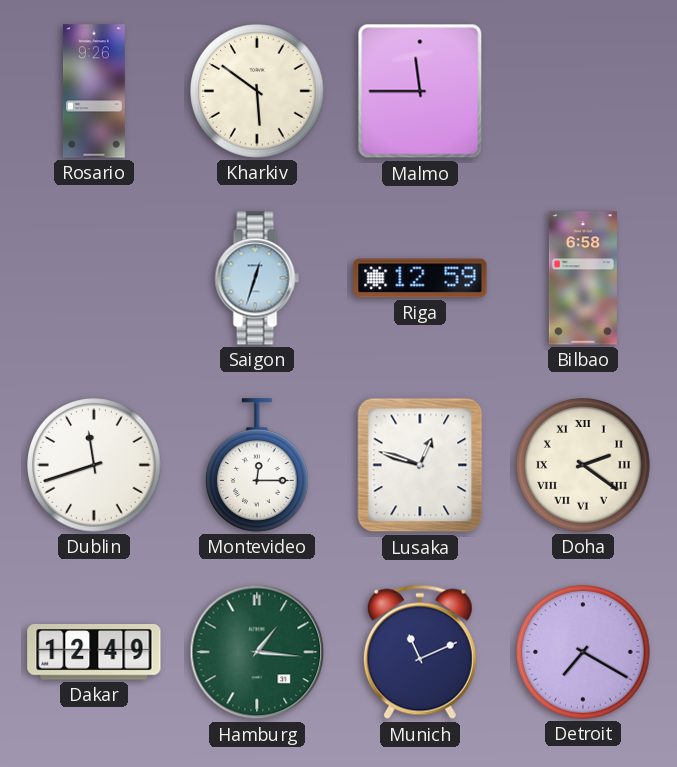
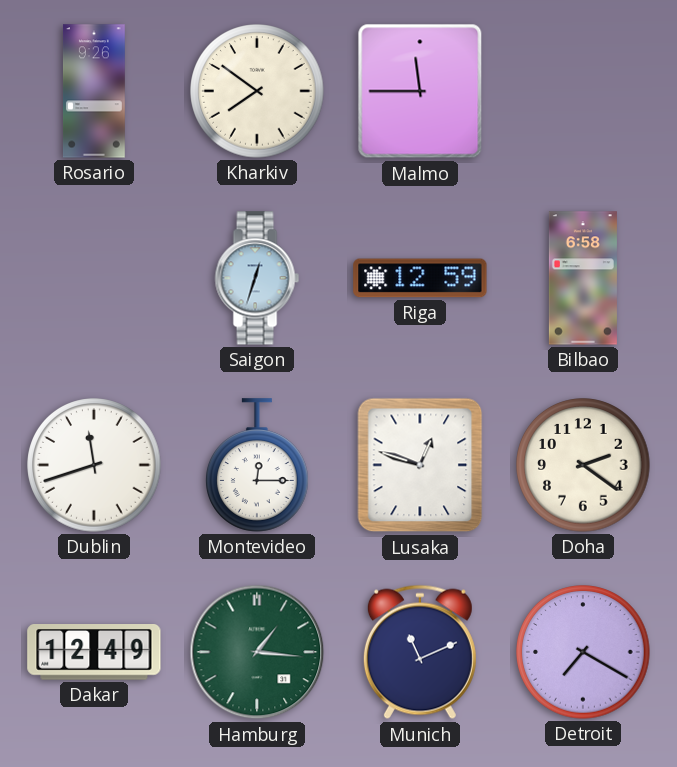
Kharkiv: 5:51 -> 7:51 (257, 91)
Doha numerals: Roman -> Arabic (583, 465)
